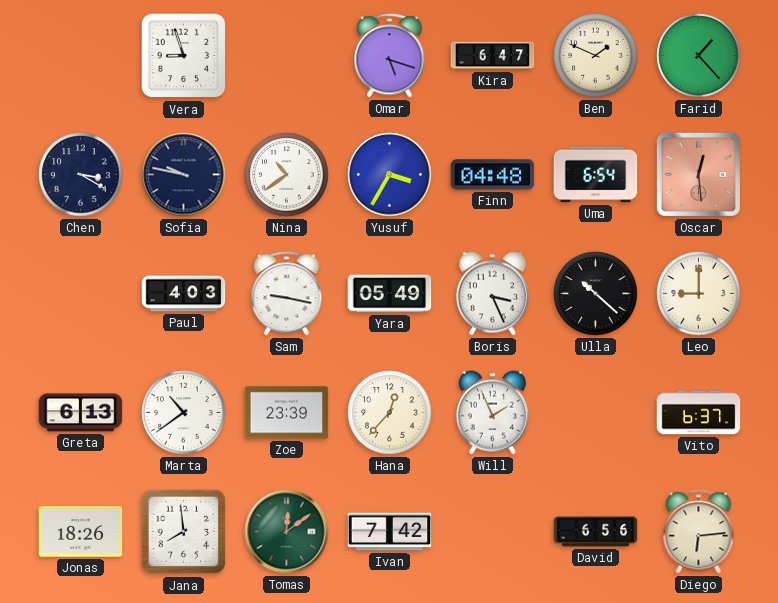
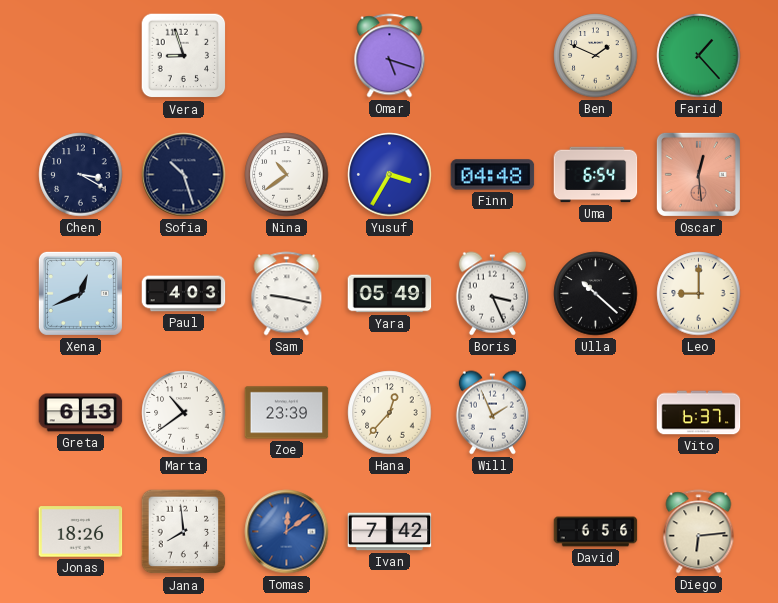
Kira: 6:47 -> none (493, 56)
Sofia: 9:47 -> 10:27 (184, 175)
Xena: none -> 12:41 (80, 293)
Tomas dial: green -> blue (287, 532)
